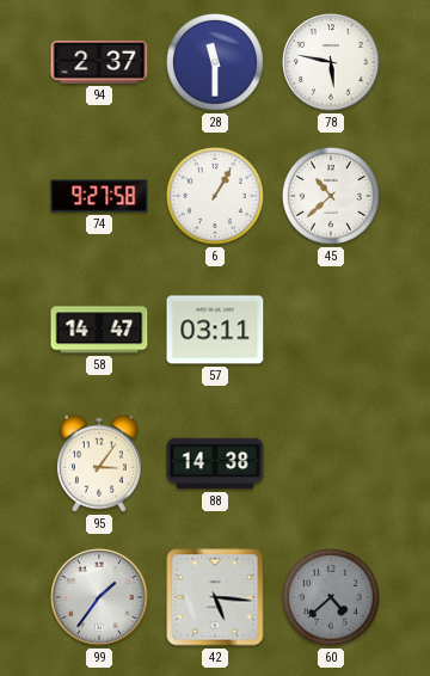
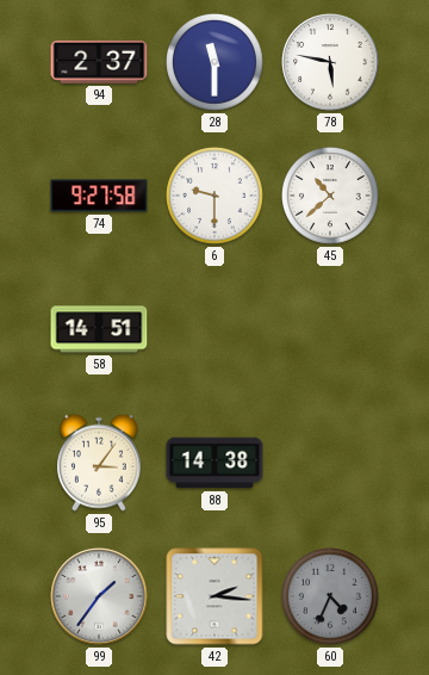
6: 1:05 -> 9:30 (216, 197)
58: 14:47 -> 14:51 (99, 329)
57: 03:11 -> none (215, 330)
42: 5:16 -> 2:16 (214, 596)
60: 4:38 -> 4:34 (331, 597)
